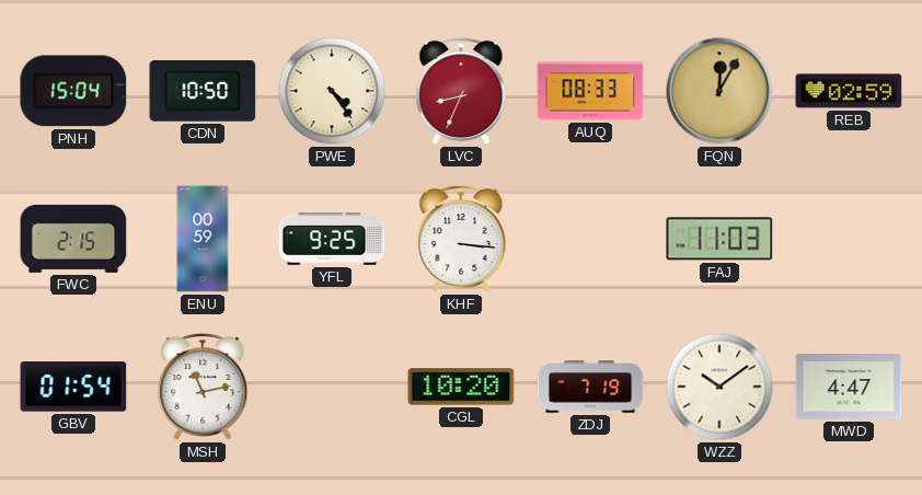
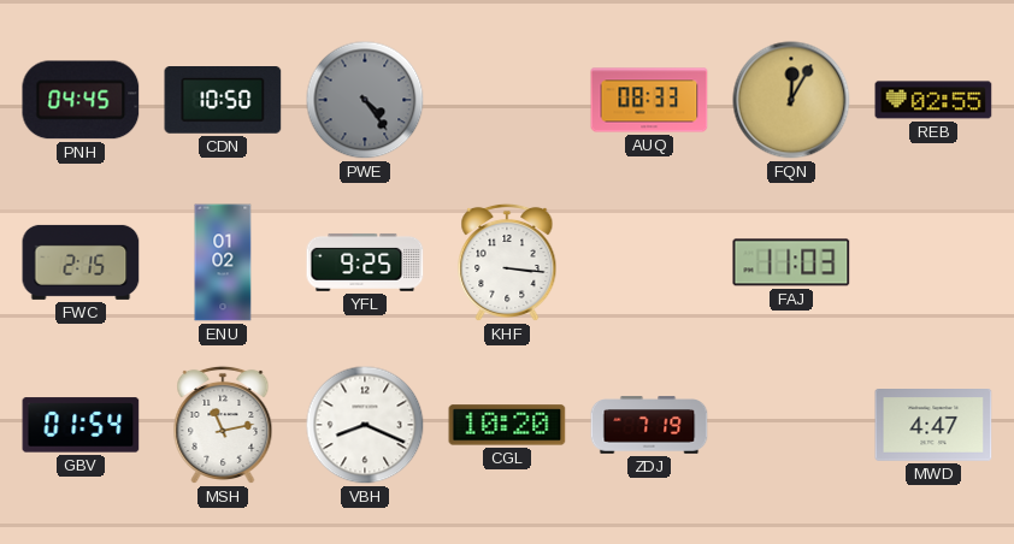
PNH: 15:04 -> 04:45 (81, 100)
PWE dial: cream -> grey (365, 100)
LVC: 8:34 -> none (461, 91)
REB: 02:59 -> 02:55 (933, 100)
ENU: 00:59 -> 01:02 (223, 262)
VBH: none -> 8:19 (365, 425)
WZZ: 10:09 -> none (719, 387)
